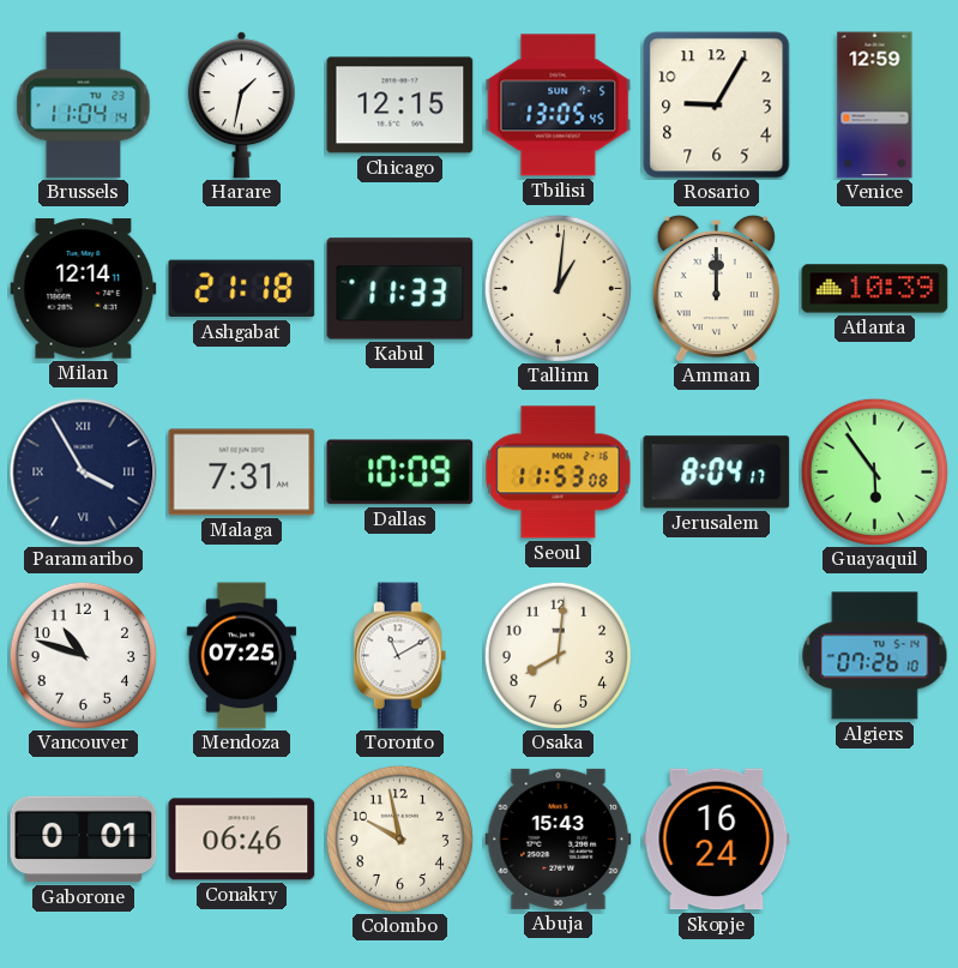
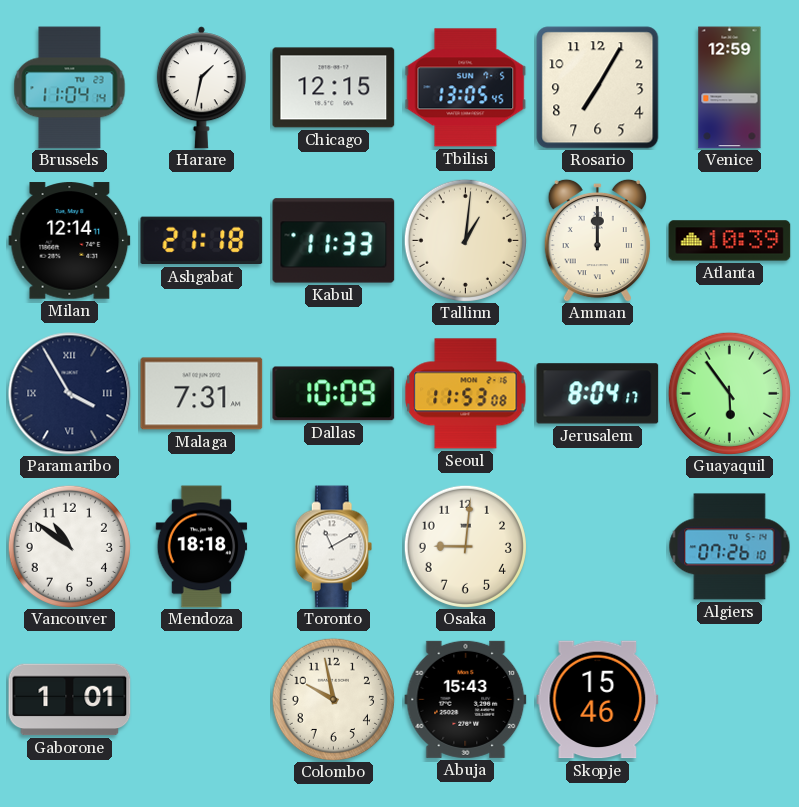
Rosario: 9:05 -> 7:05 (598, 88)
Vancouver: 10:48 -> 10:51 (69, 546)
Mendoza: 07:25 -> 18:18 (202, 547)
Osaka: 8:01 -> 9:01 (465, 546)
Gaborone: 0:01 -> 1:01 (70, 700)
Conakry: 06:46 -> none (242, 840)
Skopje: 16:24 -> 15:46 (598, 700)
